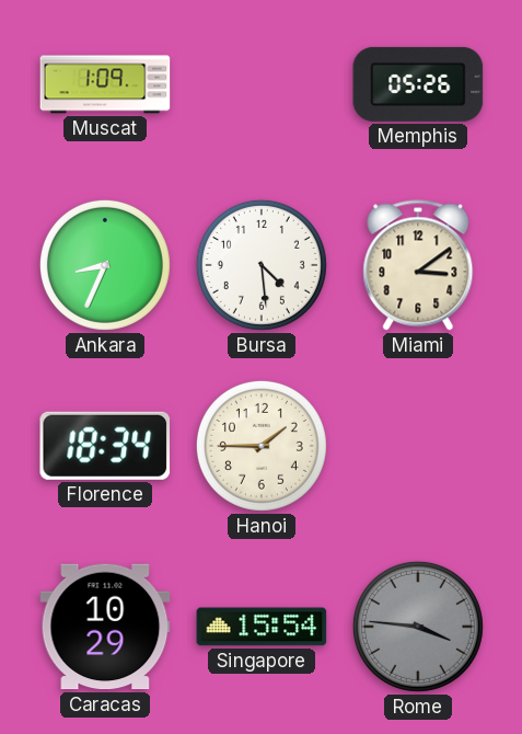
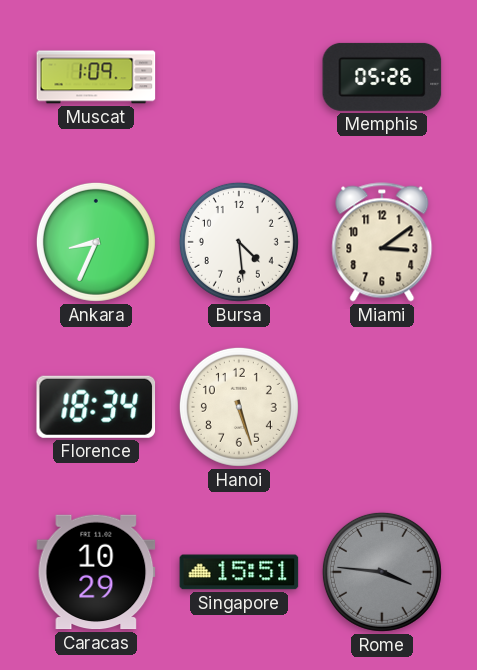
Hanoi: 1:45 -> 5:27 (239, 407)
Singapore: 15:54 -> 15:51 (239, 572)
